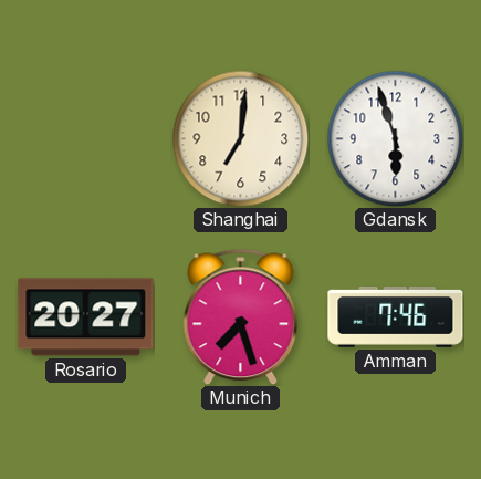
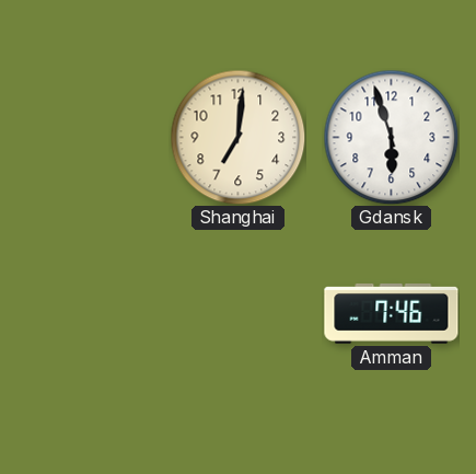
Rosario: 20:27 -> none (86, 317)
Munich: 7:27 -> none (241, 316)
